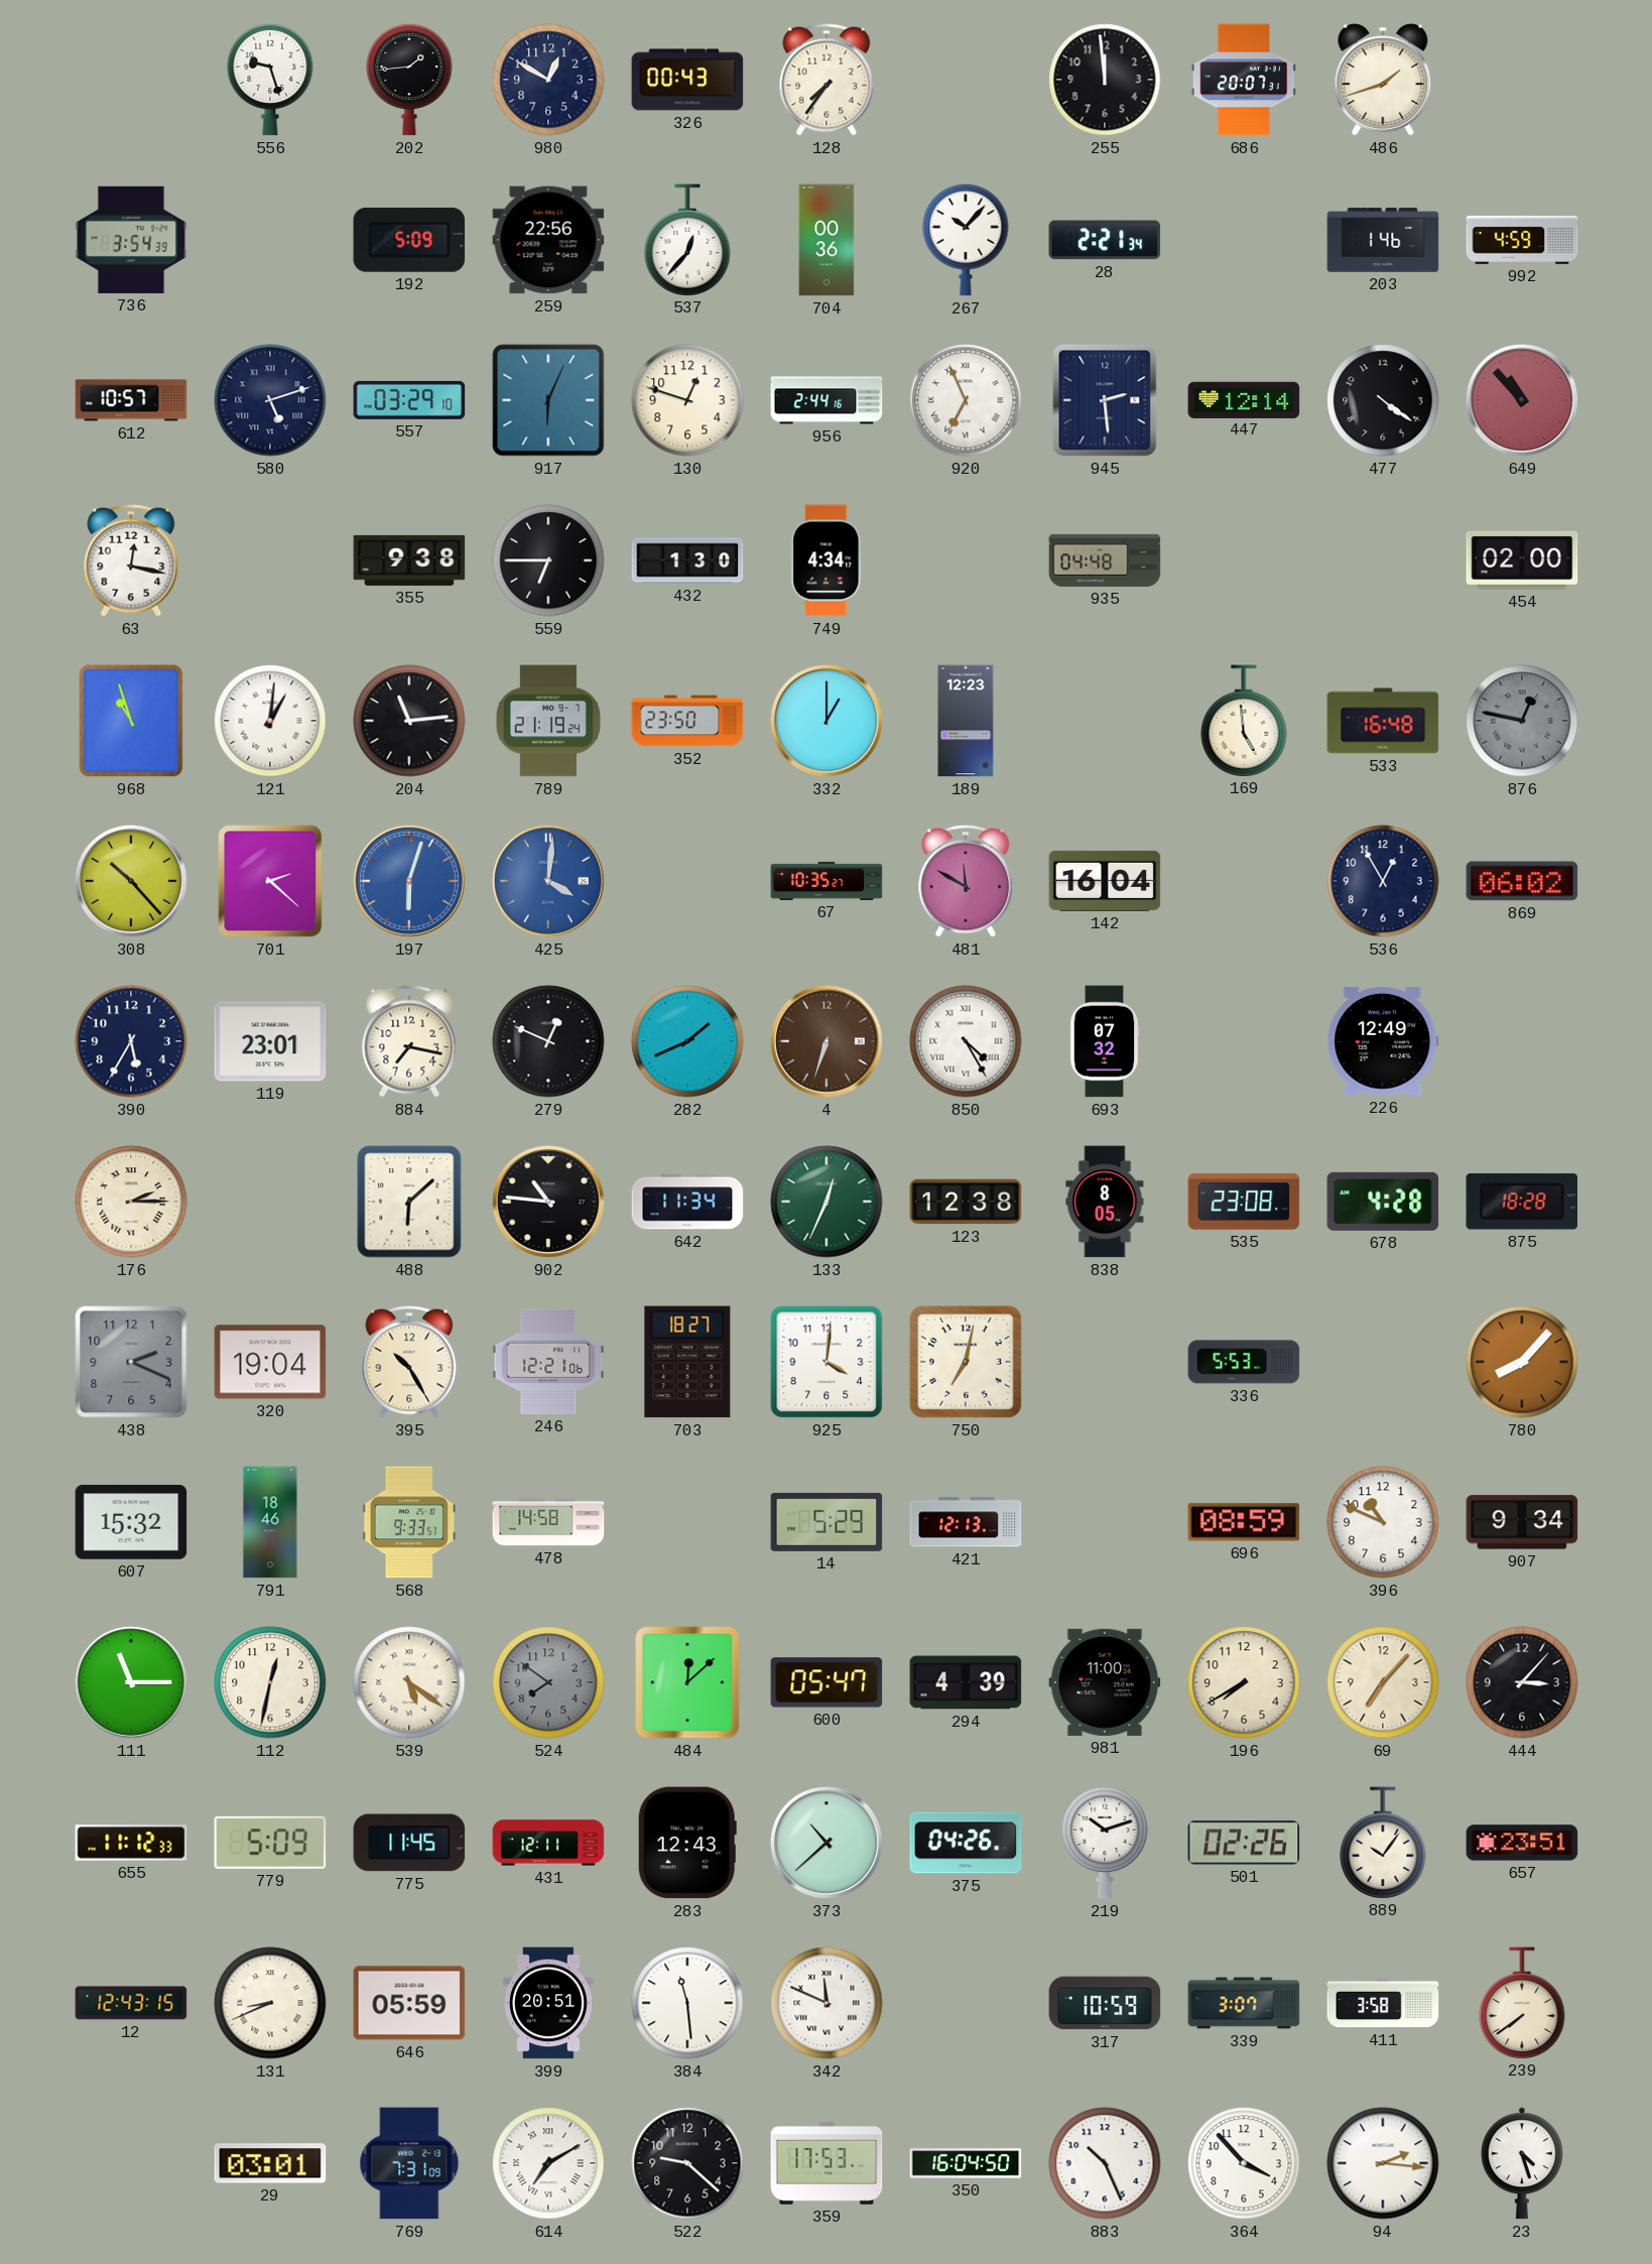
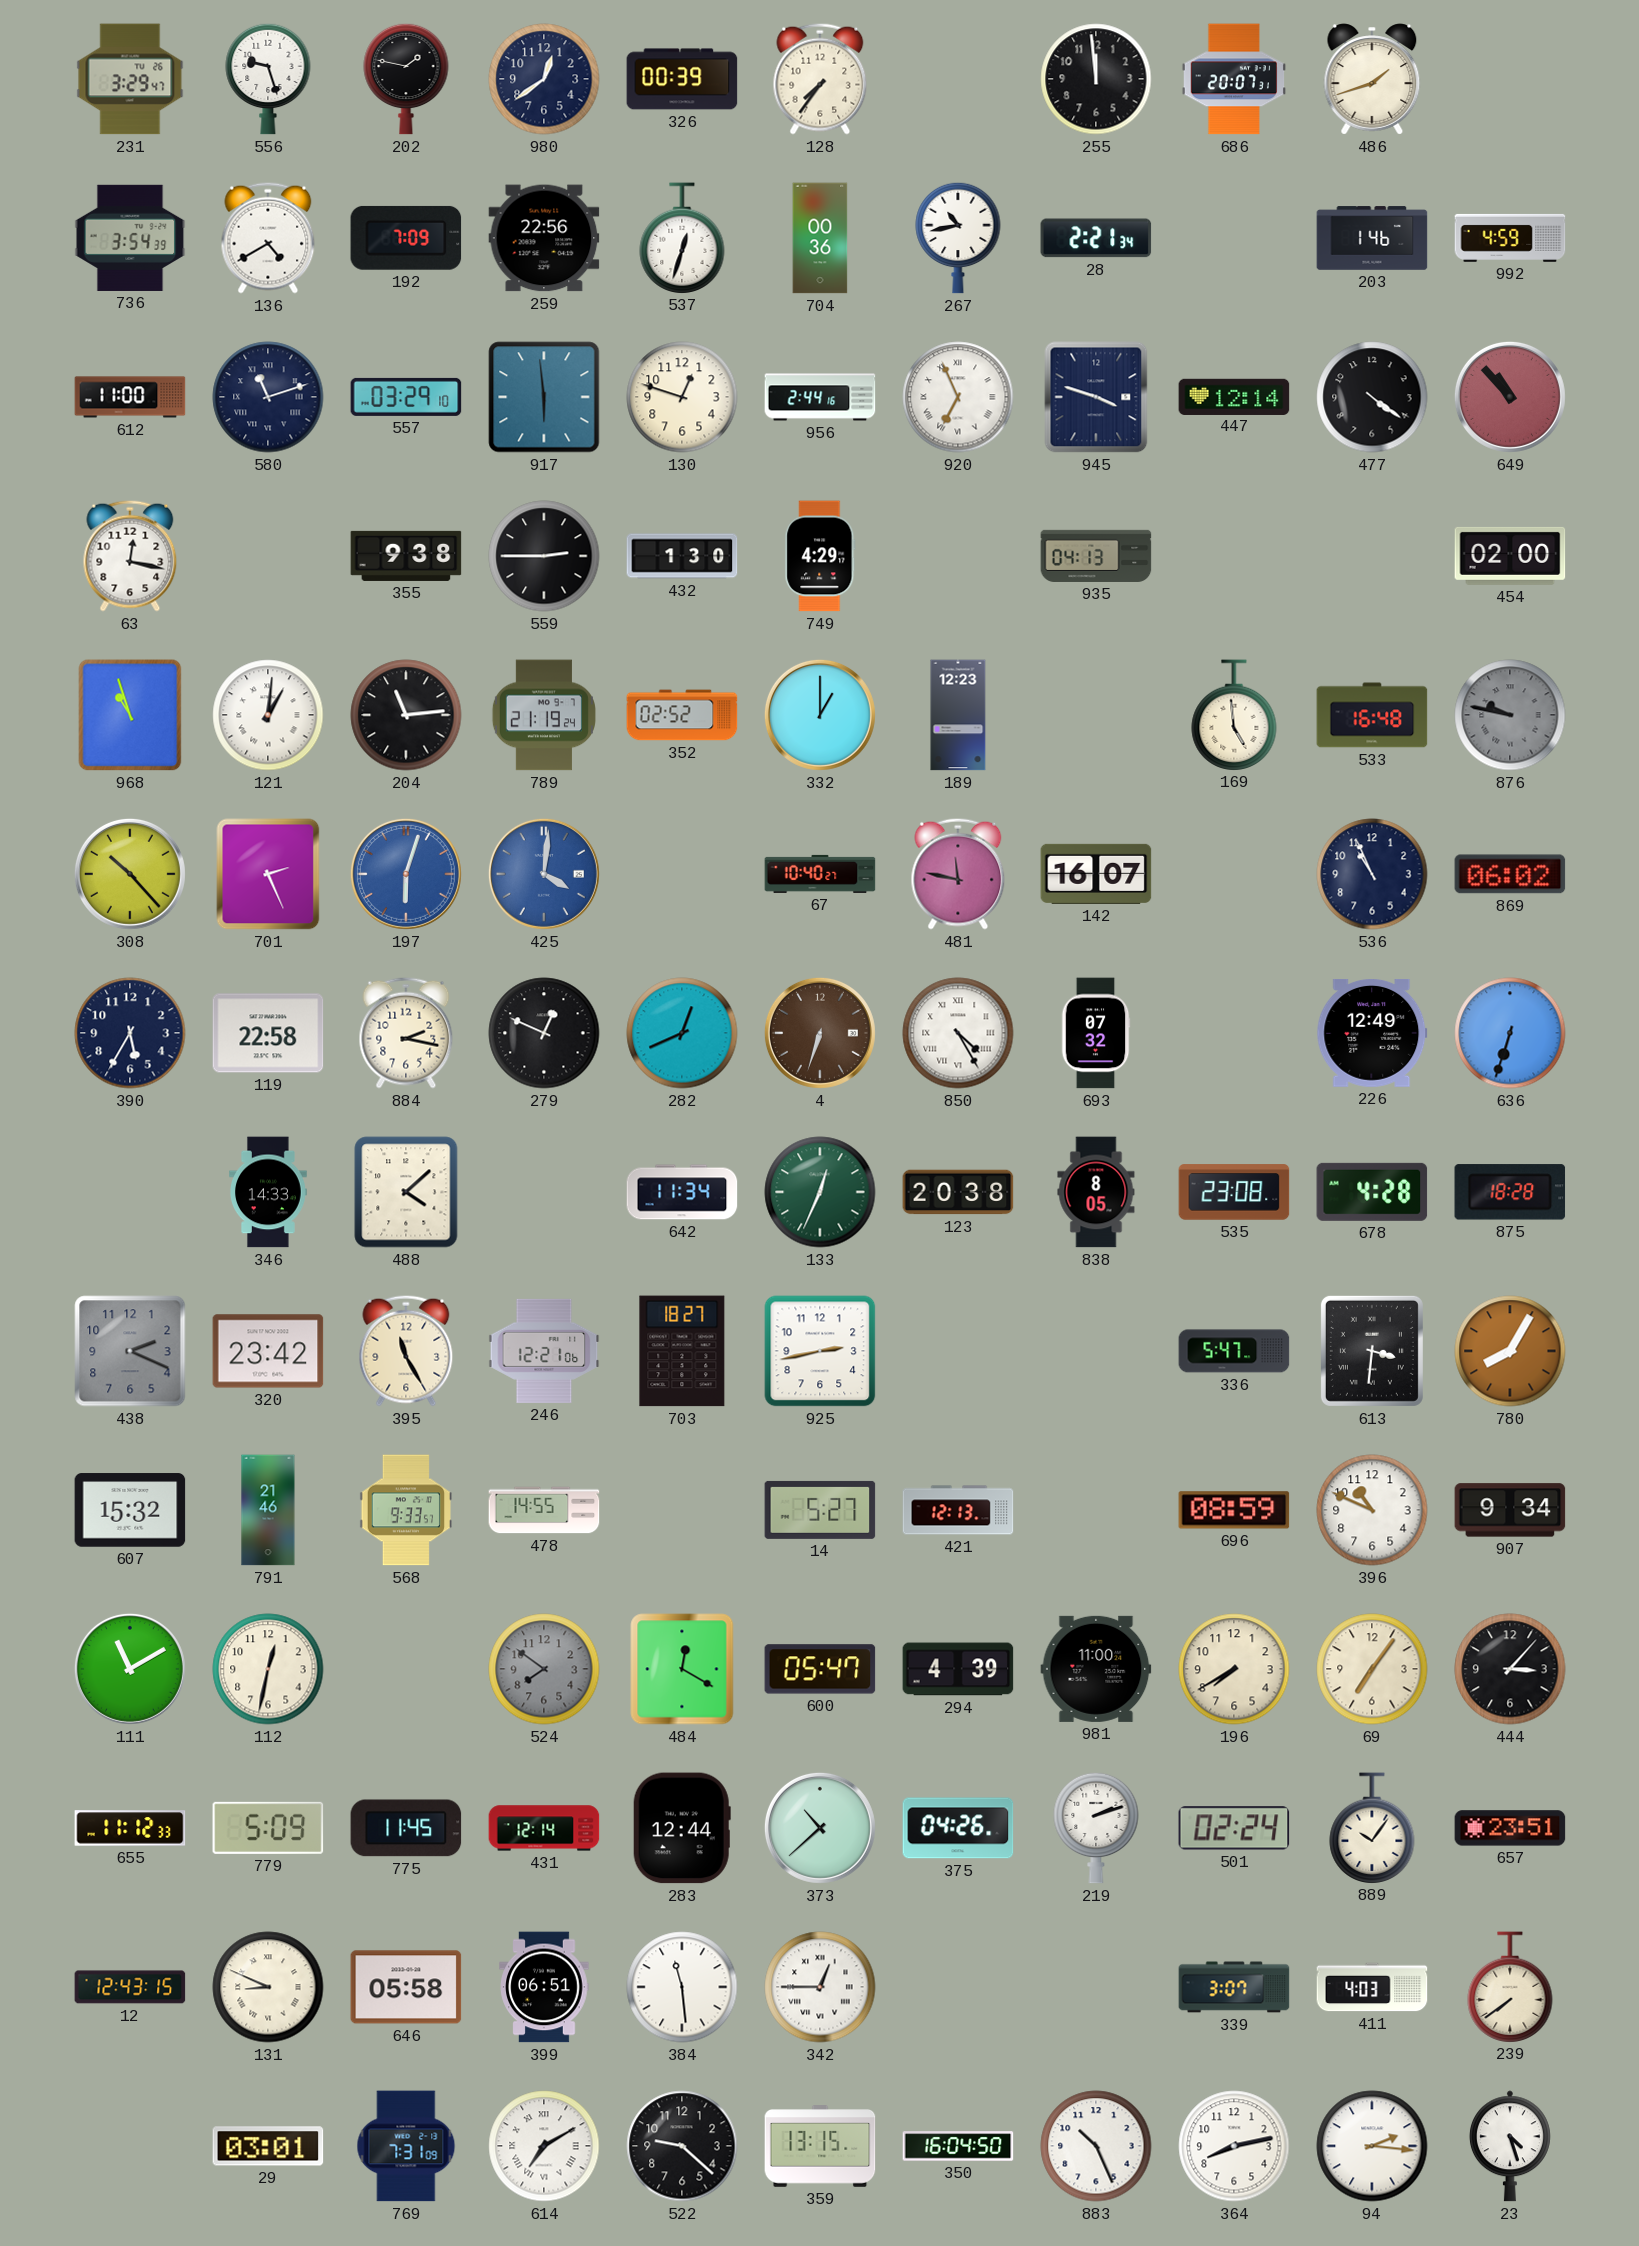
231: none -> 3:29 (130, 79)
202: 1:44 -> 1:47 (406, 79)
980: 12:50 -> 12:39 (544, 79)
326: 00:43 -> 00:39 (682, 79)
136: none -> 4:40 (268, 238)
192: 5:09 -> 7:09 (406, 238)
537: 12:37 -> 12:33 (682, 238)
267: 10:07 -> 10:43 (958, 238)
612: 10:57 -> 11:00 (130, 397)
580: 5:12 -> 11:12 (268, 397)
917: 6:04 -> 5:59 (544, 397)
945: 2:29 -> 3:48 (1096, 397)
559: 6:45 -> 2:45 (544, 556)
749: 4:34 -> 4:29 (820, 556)
935: 04:48 -> 04:13 (1096, 556)
352: 23:50 -> 02:52 (682, 715)
876: 12:47 -> 9:47 (1510, 715)
701: 2:22 -> 2:26 (268, 874)
67: 10:35 -> 10:40 (820, 874)
481: 11:50 -> 11:47 (958, 874)
142: 16:04 -> 16:07 (1096, 874)
536: 12:55 -> 10:56 (1372, 874)
119: 23:01 -> 22:58 (268, 1033)
884: 7:17 -> 2:17 (406, 1033)
282: 1:41 -> 12:41 (682, 1033)
636: none -> 6:33 (1510, 1033)
176: 2:15 -> none (131, 1202)
346: none -> 14:33 (268, 1192)
488: 6:08 -> 4:08 (406, 1192)
902: 10:46 -> none (548, 1202)
123: 12:38 -> 20:38 (958, 1192)
320: 19:04 -> 23:42 (268, 1351)
395: 10:25 -> 11:25 (406, 1351)
925: 4:01 -> 2:43 (820, 1351)
750: 7:02 -> none (966, 1362)
336: 5:53 -> 5:47 (1234, 1351)
613: none -> 3:31 (1372, 1351)
780: 8:07 -> 8:05 (1510, 1351)
791: 18:46 -> 21:46 (268, 1510)
478: 14:58 -> 14:55 (544, 1510)
14: 5:29 -> 5:27 (820, 1510)
111: 11:15 -> 11:10 (130, 1669)
539: 5:21 -> none (409, 1682)
484: 12:08 -> 12:20 (682, 1669)
69: 7:07 -> 7:06 (1372, 1669)
431: 12:11 -> 12:14 (544, 1828)
283: 12:43 -> 12:44 (682, 1828)
219: 10:12 -> 2:12 (1096, 1828)
501: 02:26 -> 02:24 (1234, 1828)
131: 8:41 -> 8:49 (268, 1987)
646: 05:59 -> 05:58 (406, 1987)
399: 20:51 -> 06:51 (544, 1987)
342: 11:49 -> 12:45 (820, 1987)
317: 10:59 -> none (1105, 2003)
411: 3:58 -> 4:03 (1372, 1987)
359: 17:53 -> 13:15 (820, 2146)
364: 3:53 -> 8:13 (1234, 2146)
